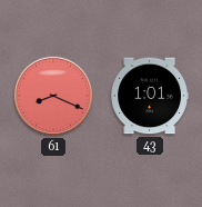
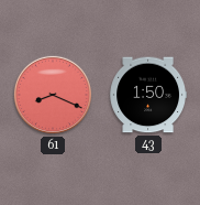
43: 1:01 -> 1:50 (147, 95)
